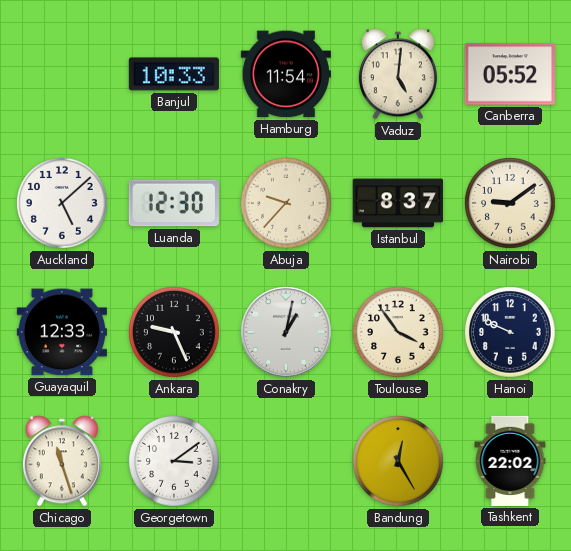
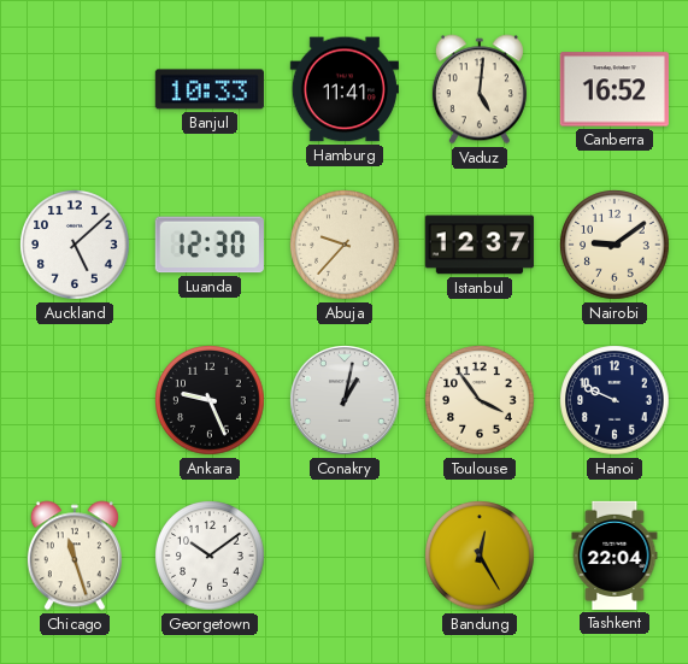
Hamburg: 11:54 -> 11:41 (345, 89)
Canberra: 05:52 -> 16:52 (615, 89)
Istanbul: 8:37 -> 12:37 (480, 245)
Guayaquil: 12:33 -> none (62, 332)
Georgetown: 3:09 -> 10:09 (210, 556)
Tashkent: 22:02 -> 22:04 (615, 556)
